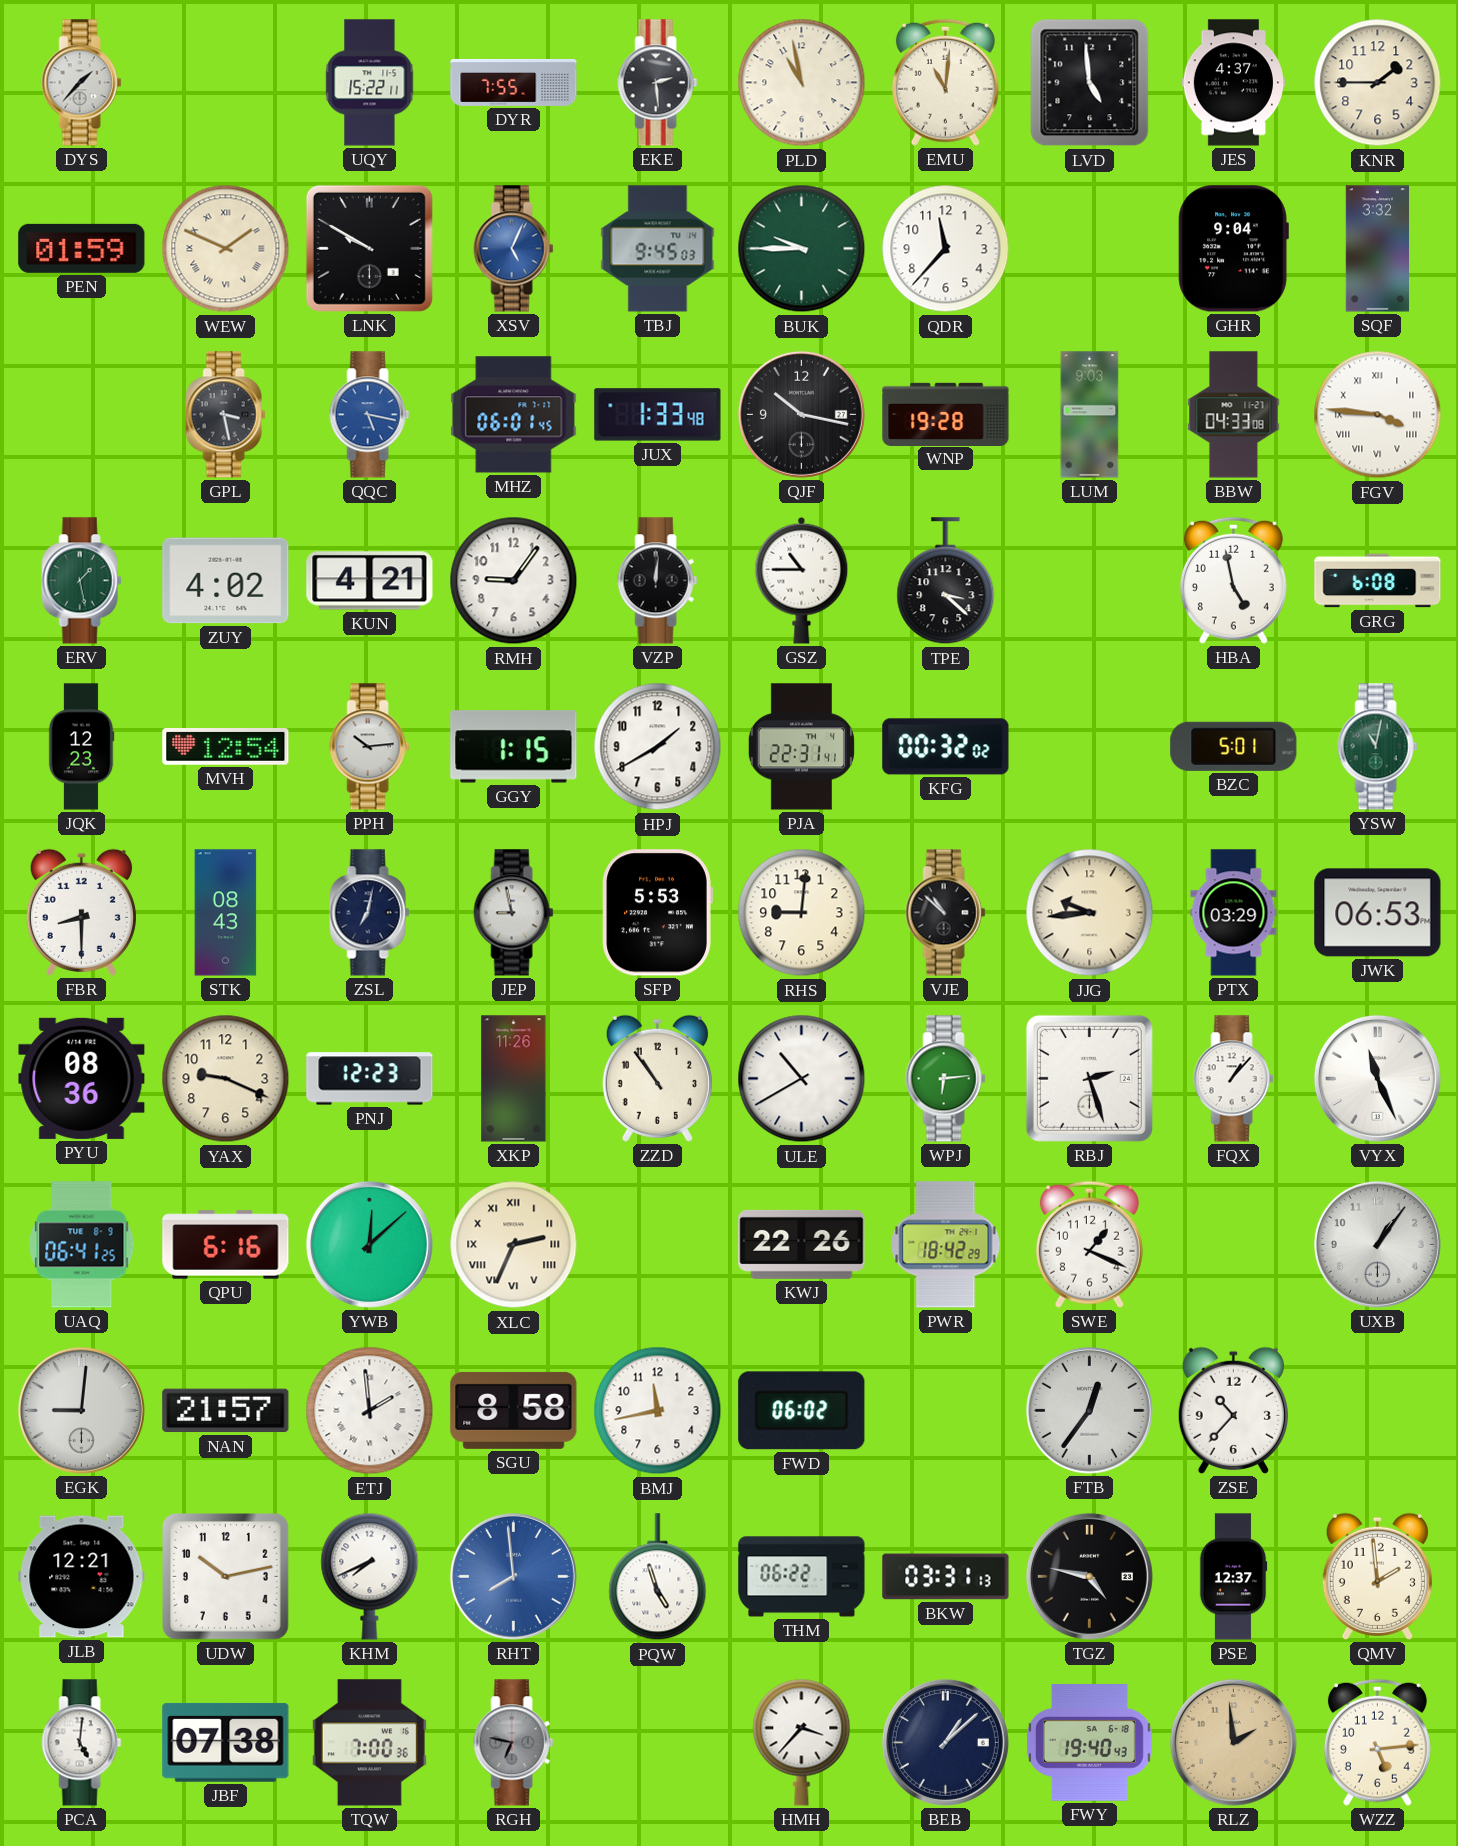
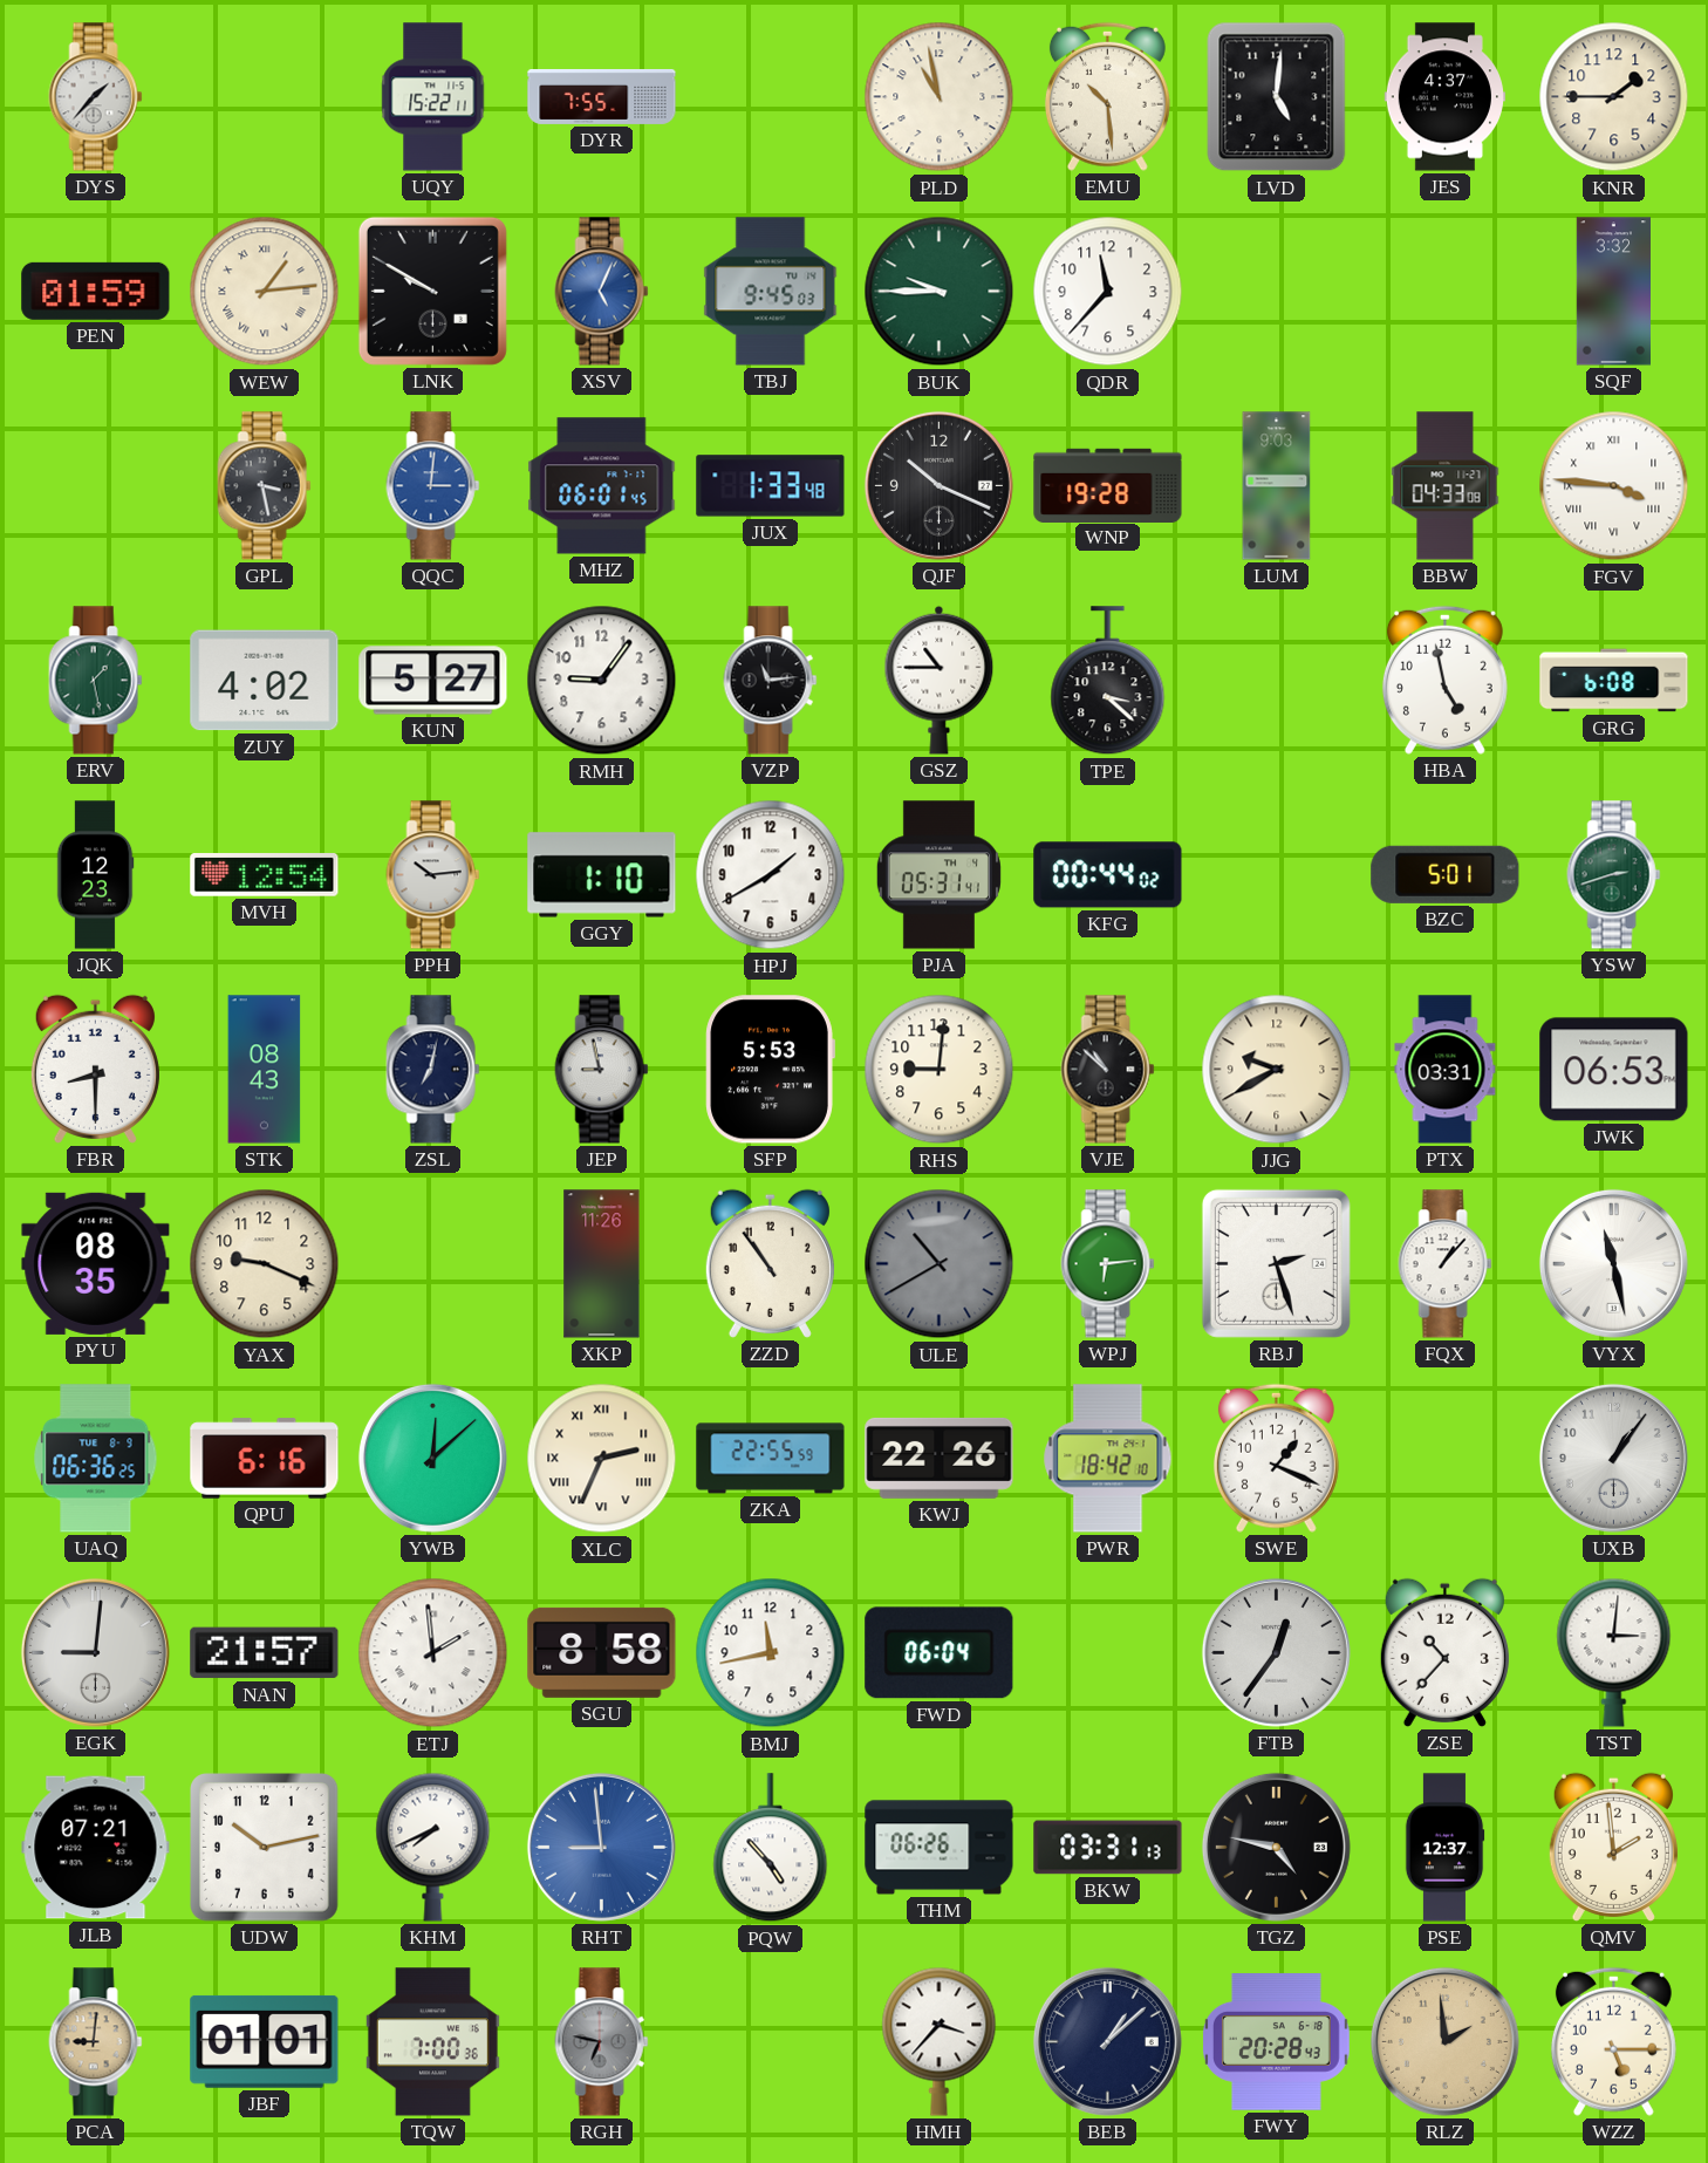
EKE: 2:29 -> none (658, 83)
EMU: 11:01 -> 10:29 (1107, 96)
LVD: 4:59 -> 5:01 (1277, 97)
WEW: 1:49 -> 1:14 (265, 292)
GHR: 9:04 -> none (1233, 249)
QQC: 5:17 -> 3:01 (433, 486)
QJF: 10:17 -> 10:19 (938, 485)
KUN: 4:21 -> 5:27 (433, 681)
VZP: 12:01 -> 11:14 (771, 681)
GGY: 1:15 -> 1:10 (602, 875)
PJA: 22:31 -> 05:31 (938, 875)
KFG: 00:32 -> 00:44 (1108, 875)
YSW: 11:02 -> 2:42 (1614, 875)
JJG: 9:44 -> 9:40 (1277, 1070)
PTX: 03:29 -> 03:31 (1446, 1070)
PYU: 08:36 -> 08:35 (96, 1263)
PNJ: 12:23 -> none (370, 1079)
ULE dial: white -> grey (940, 1264)
VYX: 11:26 -> 11:28 (1613, 1263)
UAQ: 06:41 -> 06:36 (96, 1459)
ZKA: none -> 22:55 (771, 1459)
PWR: 18:42:29 -> 18:42:10 (1108, 1459)
FWD: 06:02 -> 06:04 (940, 1653)
TST: none -> 3:01 (1614, 1652)
JLB: 12:21 -> 07:21 (96, 1848)
RHT: 7:59 -> 8:59 (601, 1847)
PQW: 4:57 -> 4:53 (771, 1848)
THM: 06:22 -> 06:26 (940, 1848)
PCA: 5:01 -> 9:01 (96, 2042)
PCA dial: white -> champagne (96, 2042)
JBF: 07:38 -> 01:01 (265, 2041)
FWY: 19:40 -> 20:28 (1277, 2042)
WZZ: 5:14 -> 5:15 (1613, 2041)
